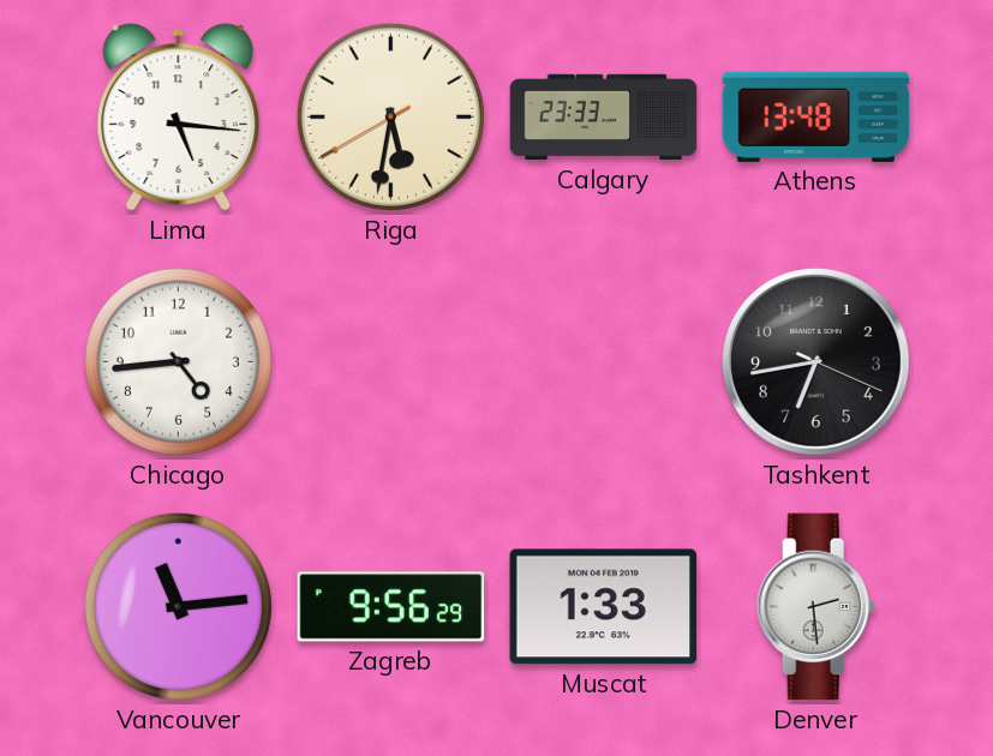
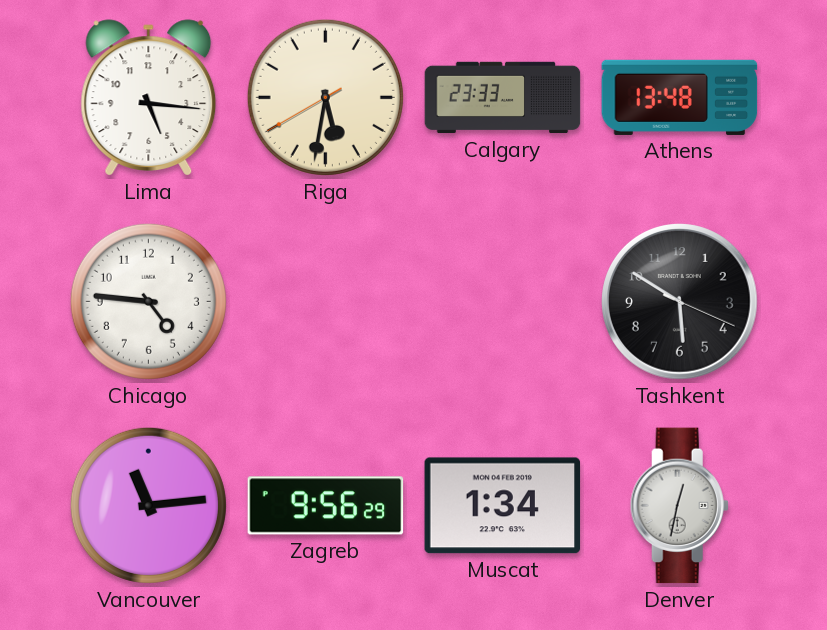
Chicago: 4:44 -> 4:46 (148, 301)
Tashkent: 6:43 -> 5:50 (680, 302)
Muscat: 1:33 -> 1:34 (503, 506)
Denver: 2:29 -> 12:32 (679, 506)
